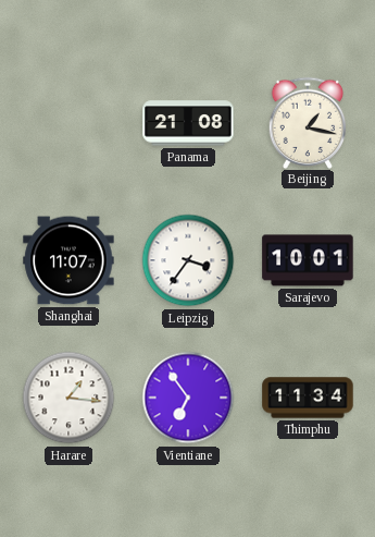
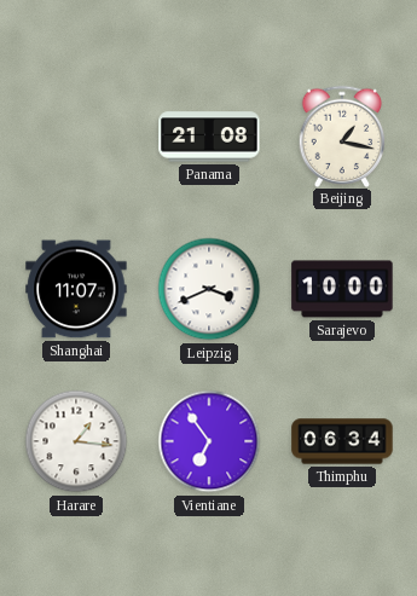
Leipzig: 3:36 -> 3:41 (209, 289)
Sarajevo: 10:01 -> 10:00 (342, 289)
Thimphu: 11:34 -> 06:34 (342, 441)
